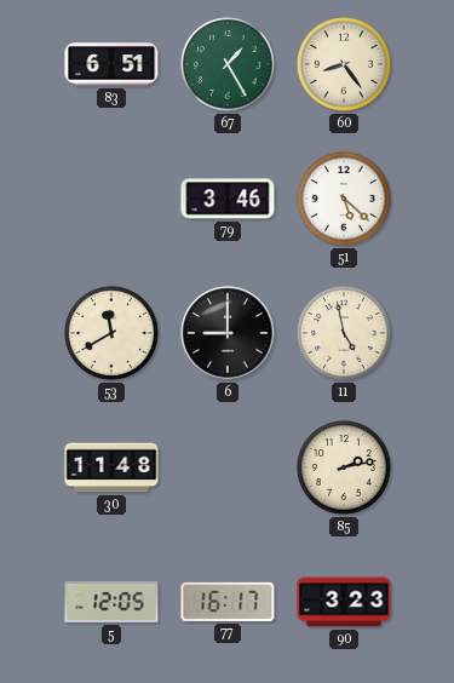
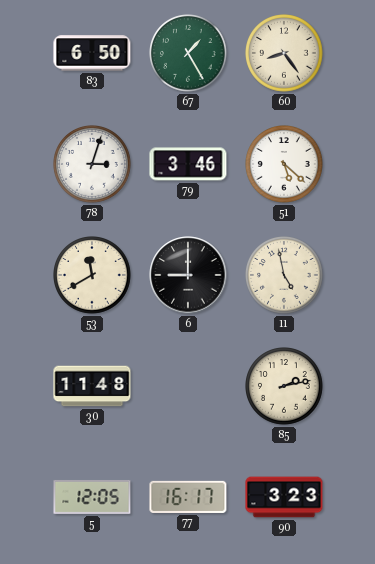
83: 6:51 -> 6:50 (92, 53)
78: none -> 3:03 (93, 165)
